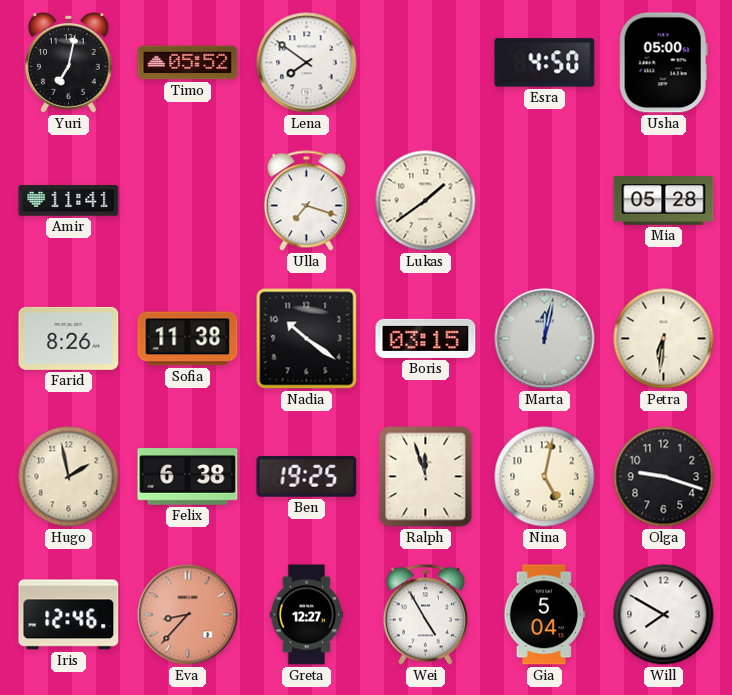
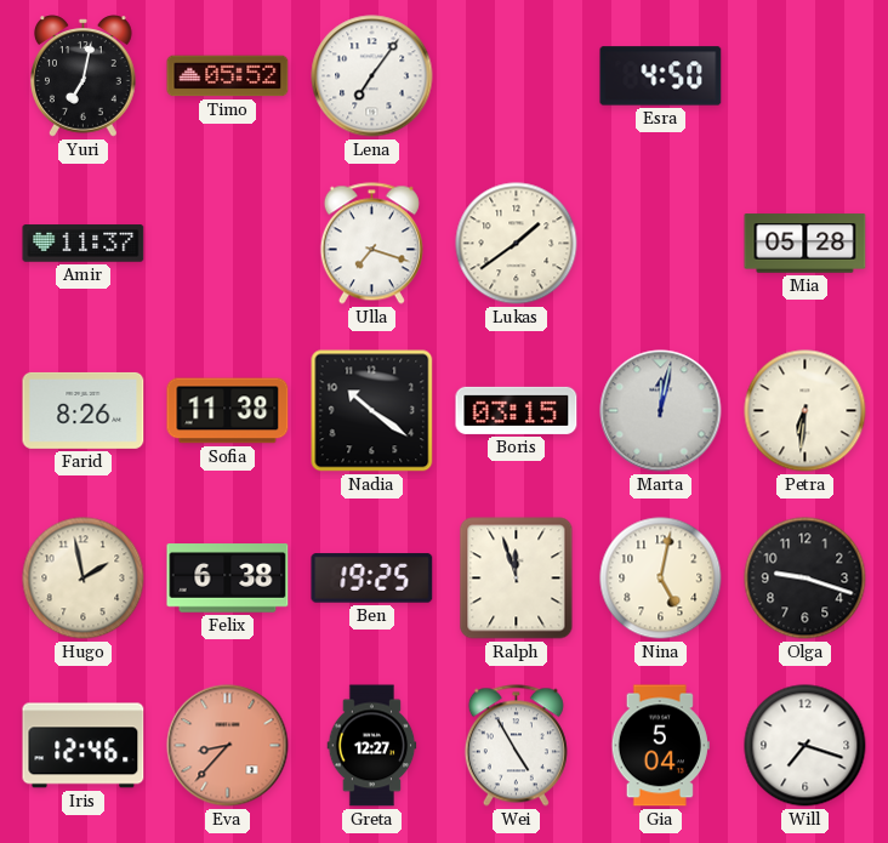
Lena: 7:51 -> 7:06 (372, 76)
Usha: 05:00 -> none (663, 63)
Amir: 11:41 -> 11:37 (84, 244)
Will: 7:50 -> 7:18 (806, 746)
